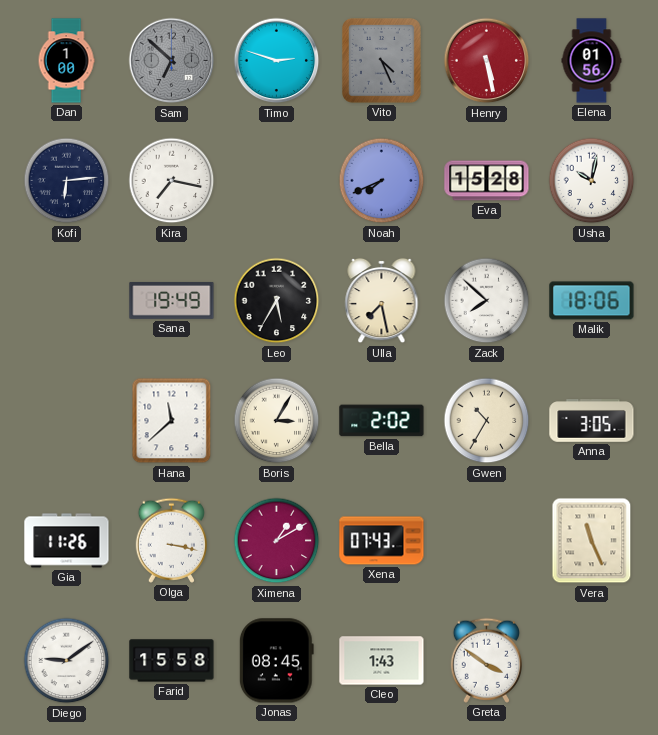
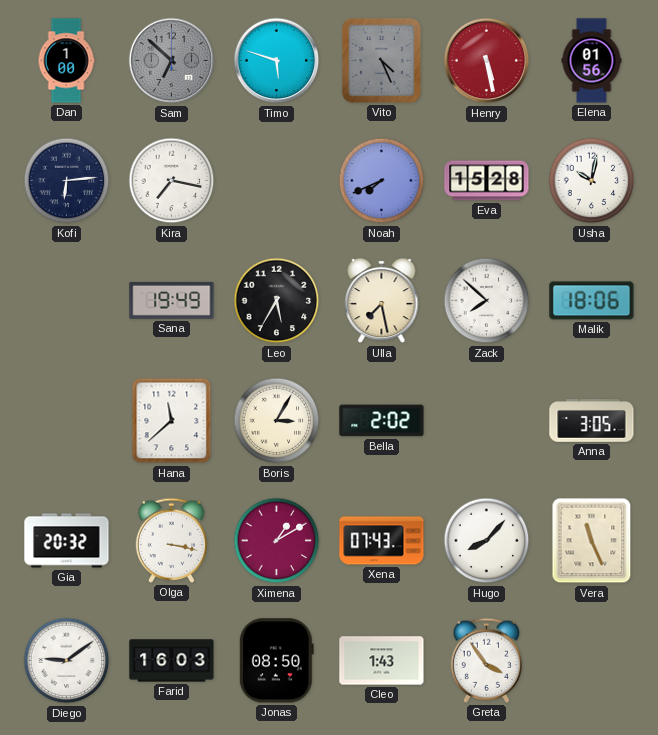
Timo: 2:48 -> 5:48 (277, 61)
Gwen: 10:35 -> none (487, 421)
Gia: 11:26 -> 20:32 (67, 541)
Hugo: none -> 8:07 (487, 541)
Farid: 15:58 -> 16:03 (172, 661)
Jonas: 08:45 -> 08:50 (276, 661)
Greta: 3:51 -> 3:54 (486, 660)
